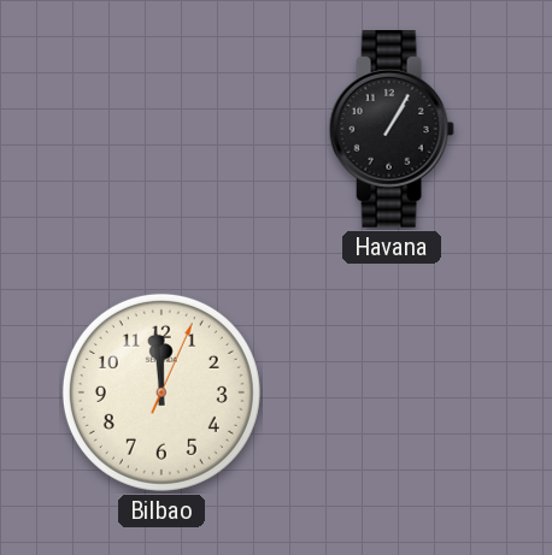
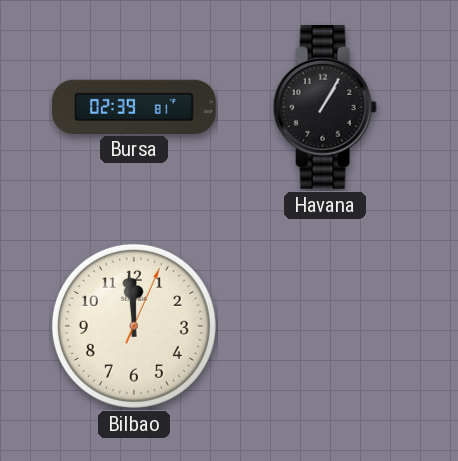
Bursa: none -> 02:39 (135, 106)
